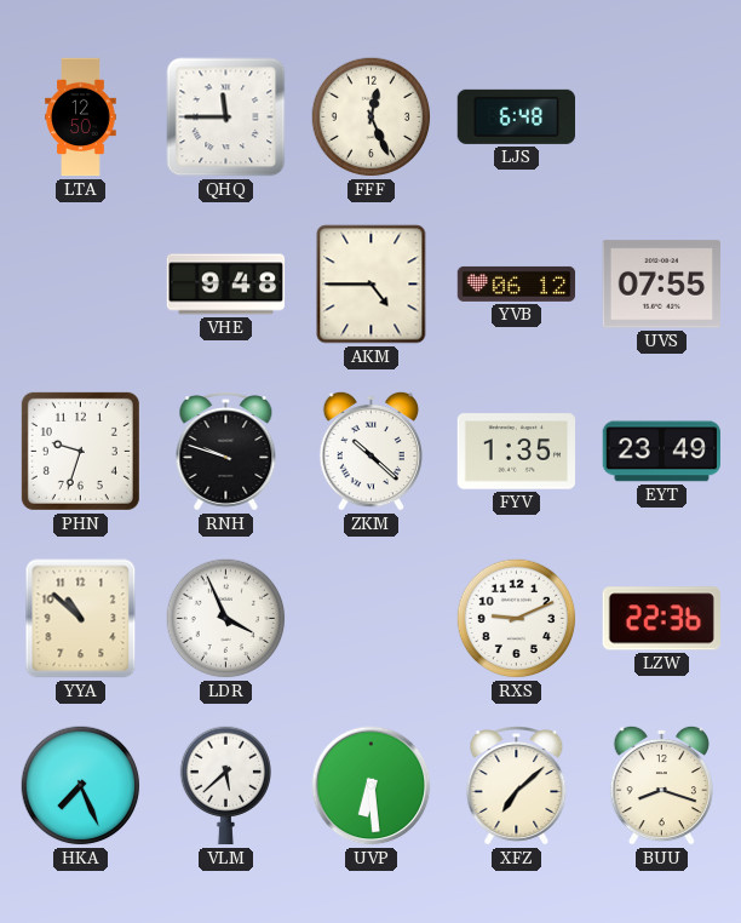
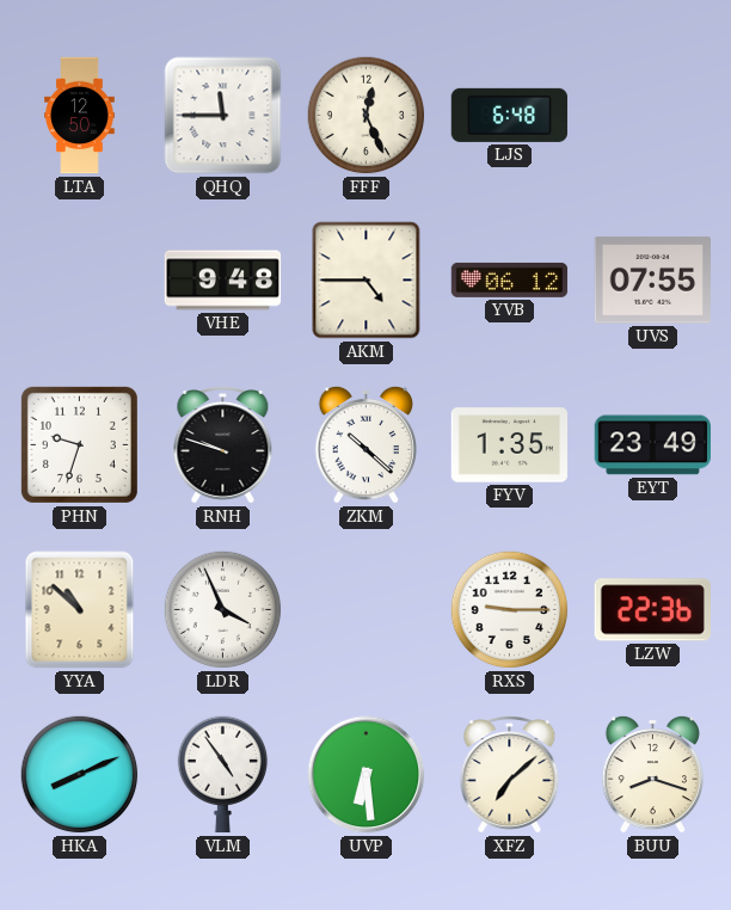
RXS: 9:11 -> 9:15 (510, 610)
HKA: 7:26 -> 8:11 (80, 775)
VLM: 5:38 -> 4:54 (222, 775)
